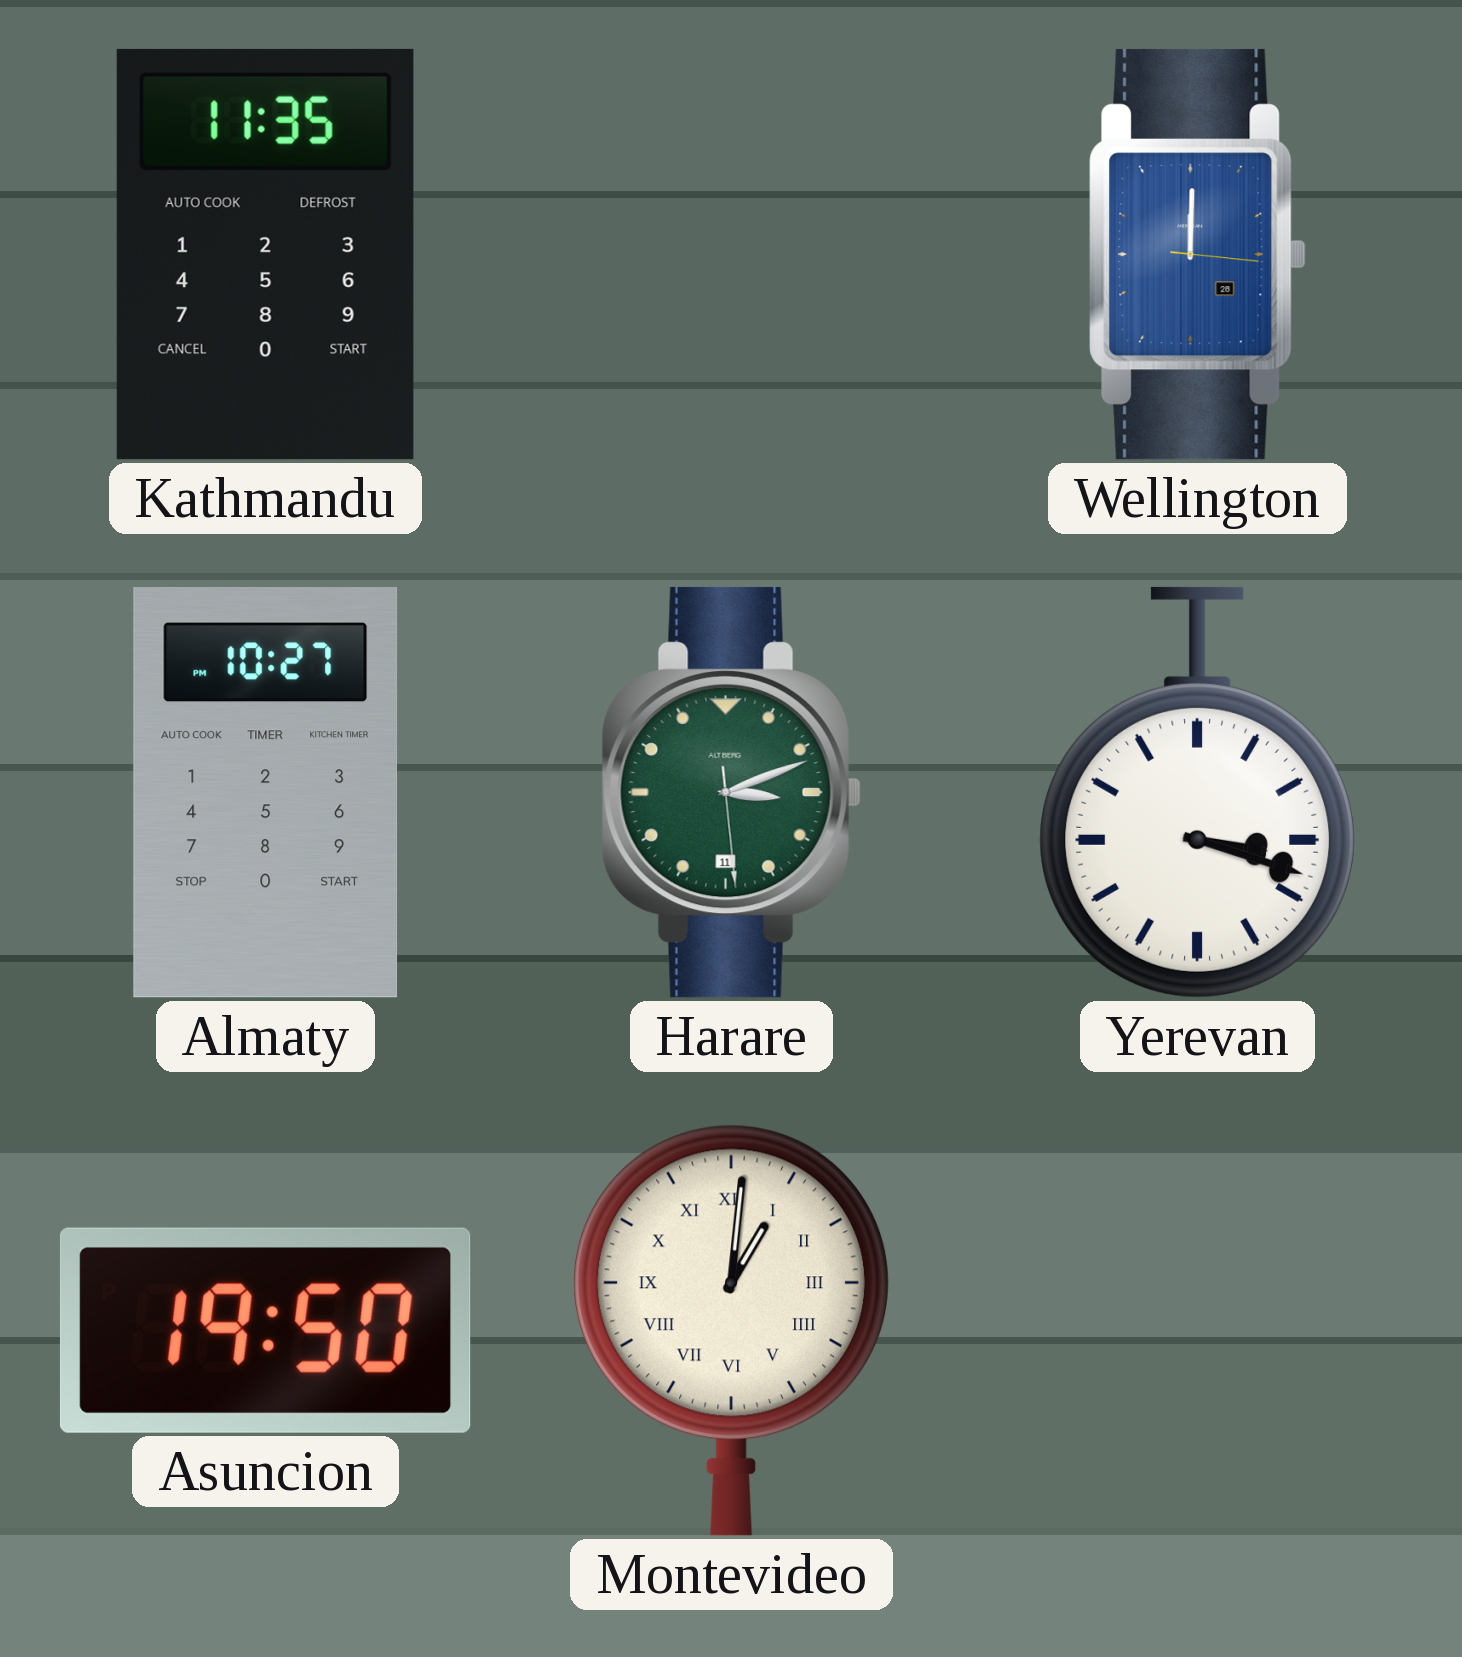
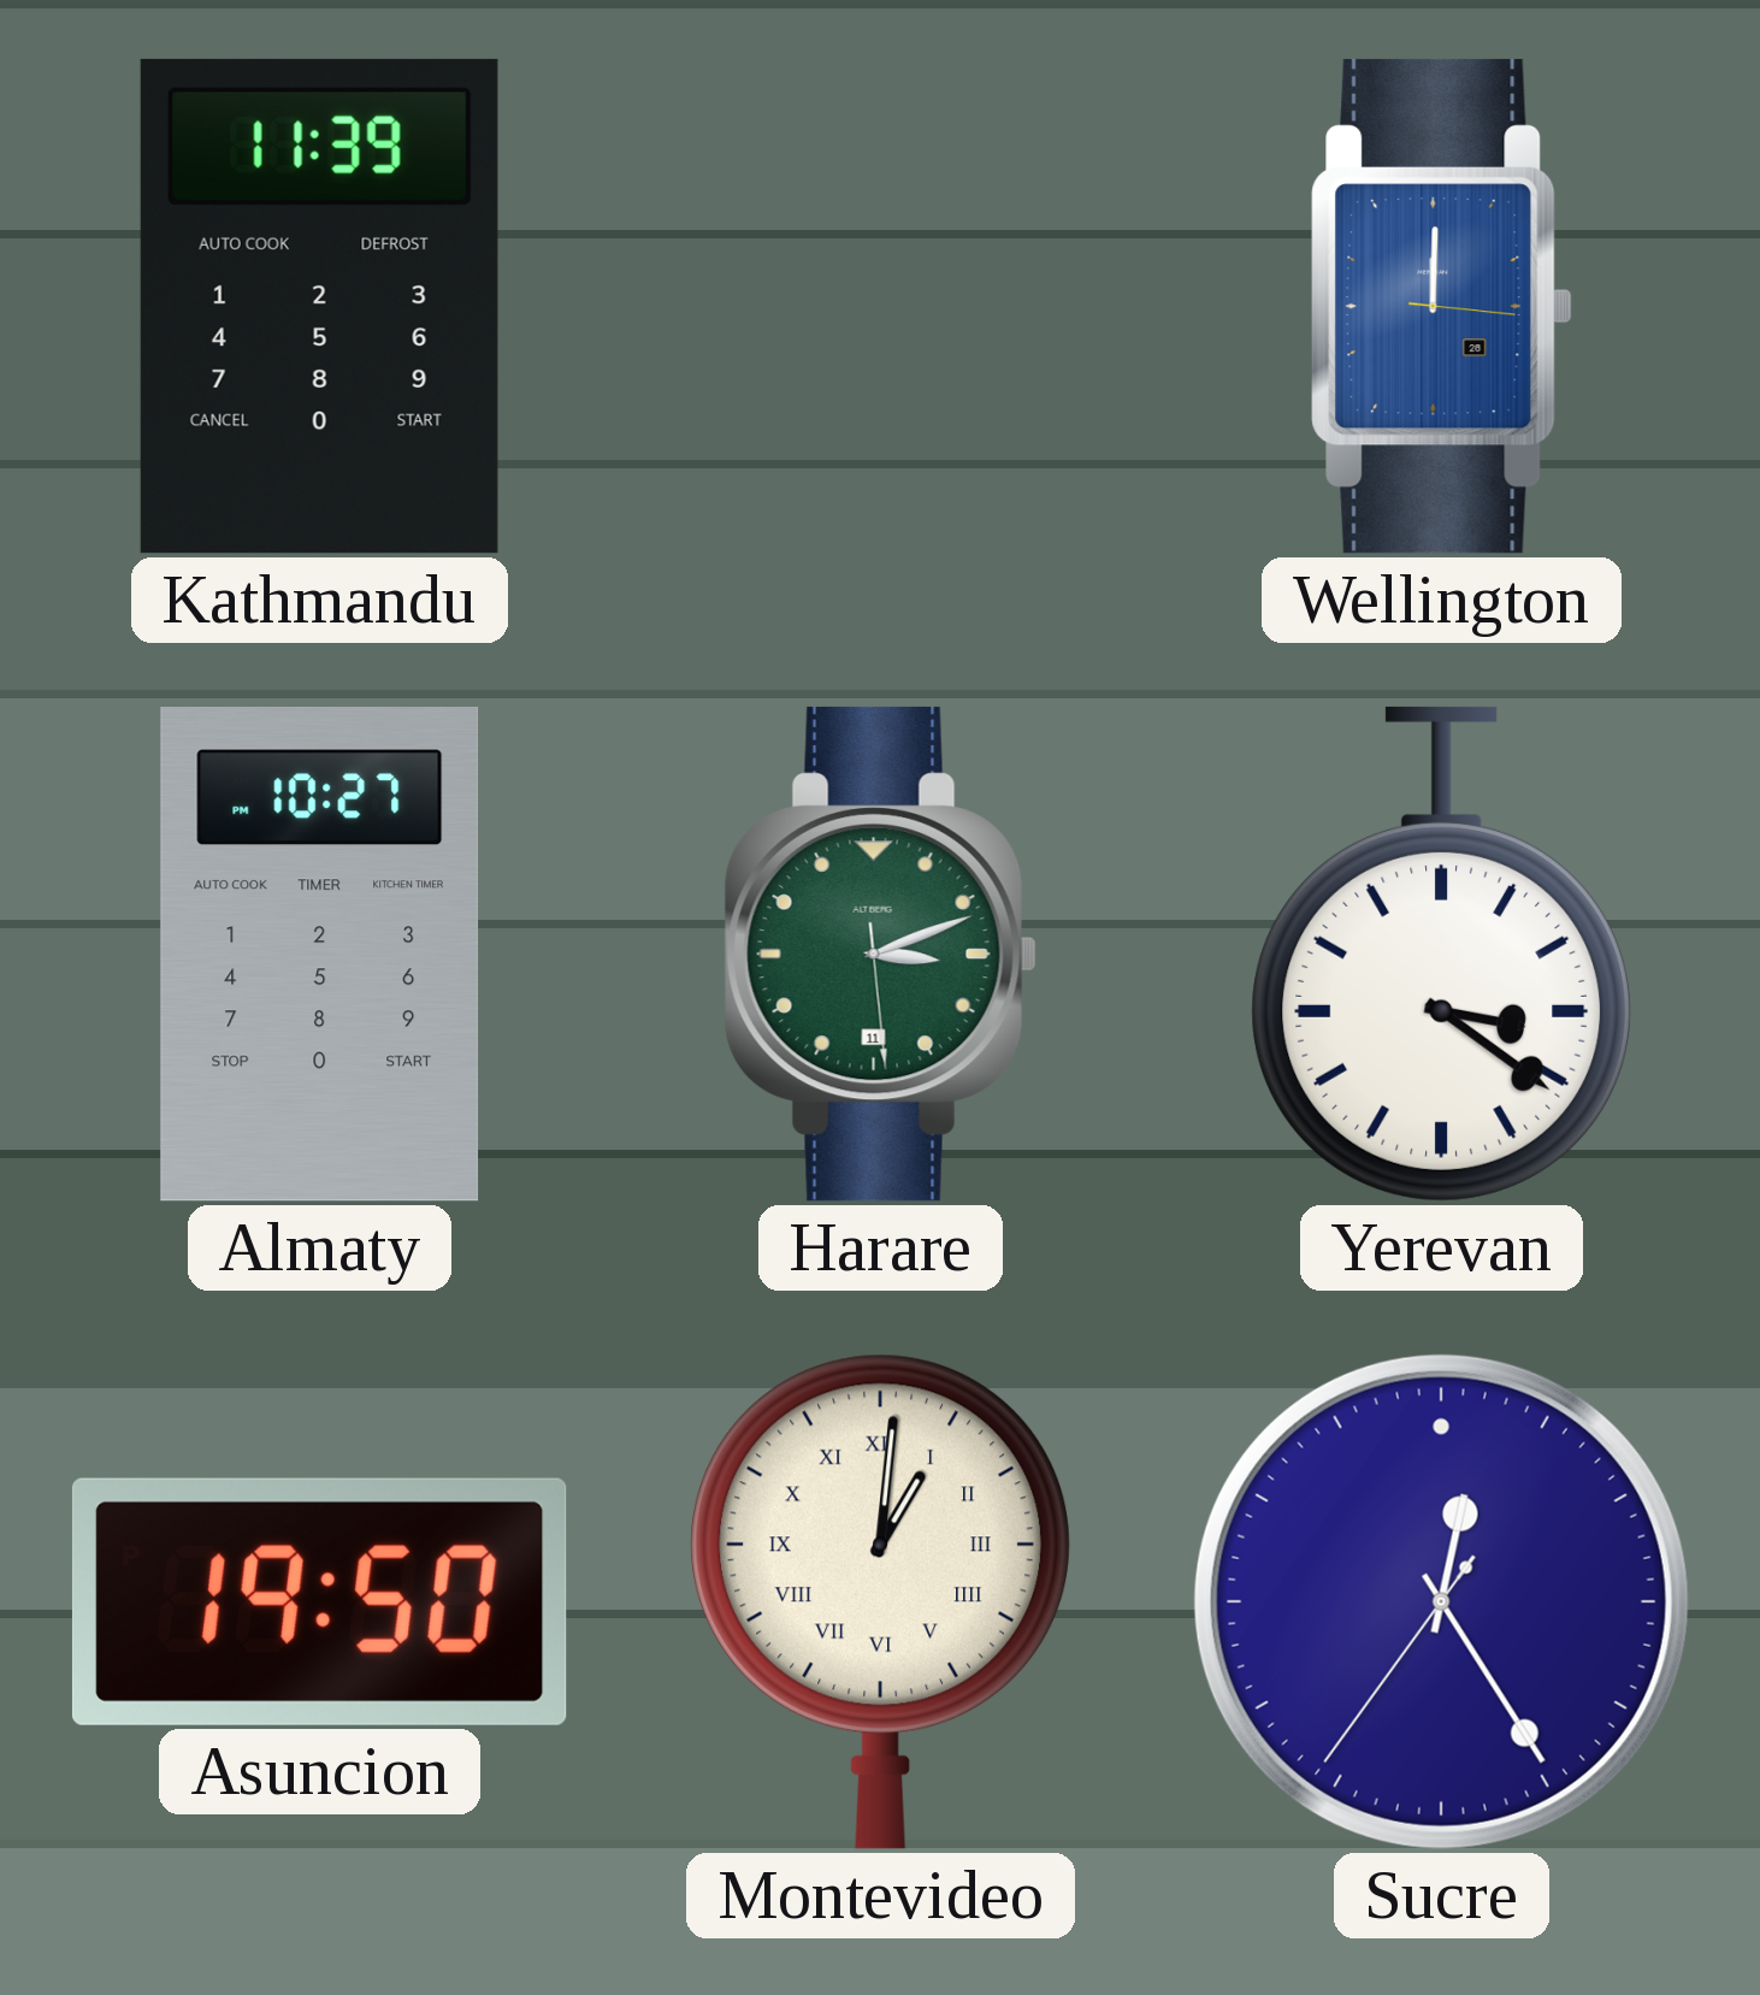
Kathmandu: 11:35 -> 11:39 (319, 306)
Yerevan: 3:18 -> 3:21 (1442, 954)
Sucre: none -> 12:24 (1441, 1601)
